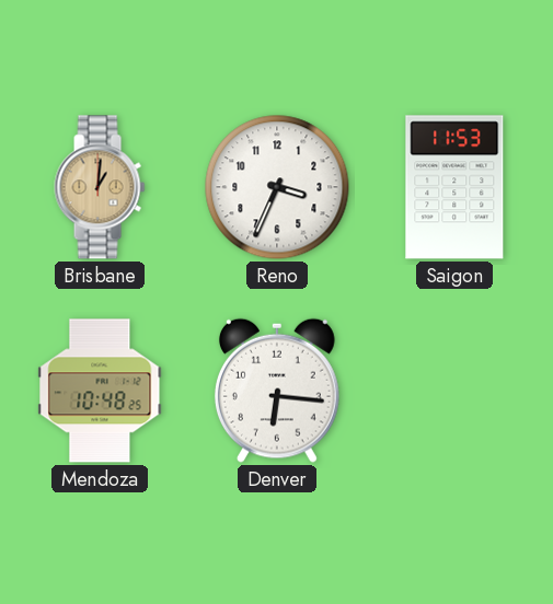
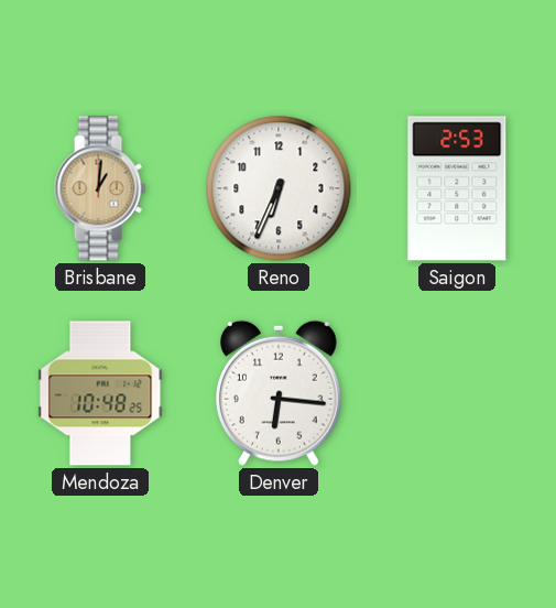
Reno: 3:34 -> 6:34 (279, 188)
Saigon: 11:53 -> 2:53 (457, 188)
